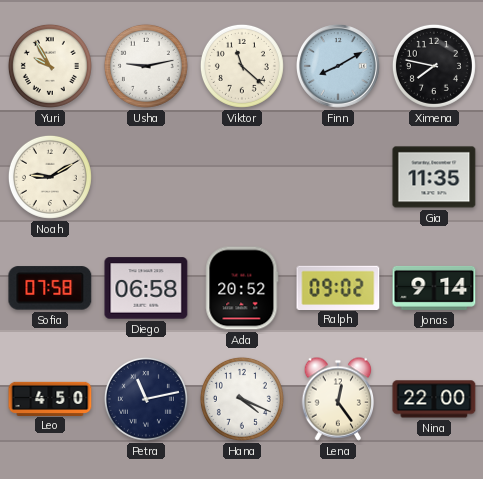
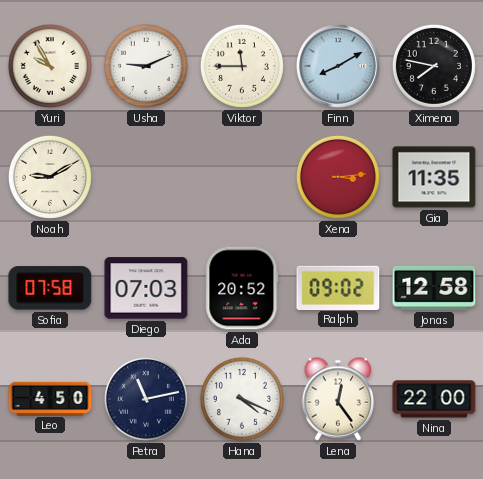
Usha: 9:13 -> 9:11 (146, 66)
Viktor: 11:22 -> 11:45 (242, 66)
Xena: none -> 3:14 (338, 177)
Diego: 06:58 -> 07:03 (146, 288)
Jonas: 9:14 -> 12:58 (434, 288)
